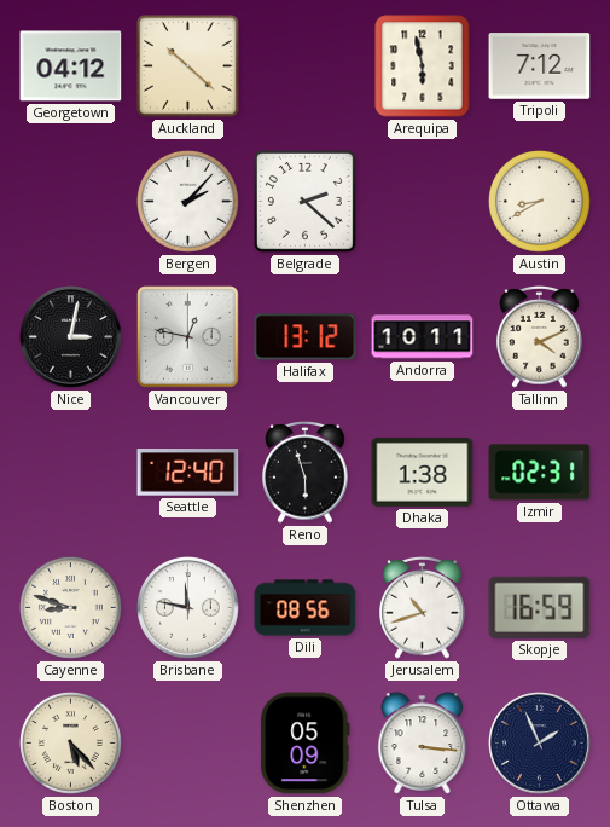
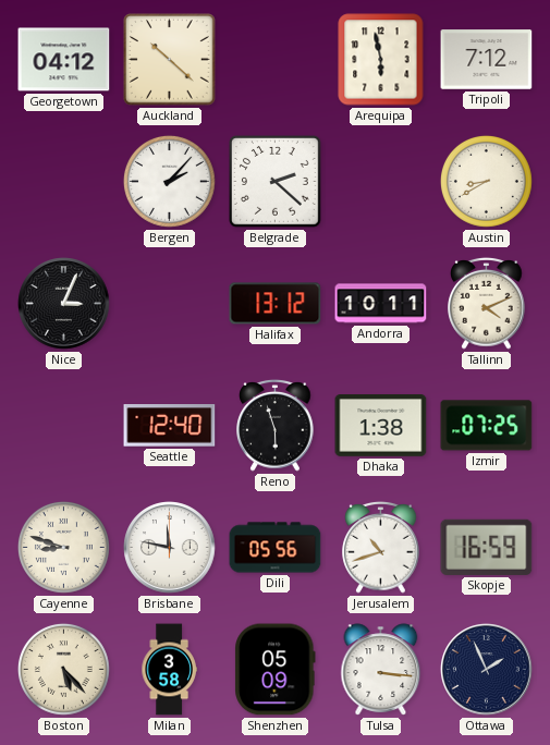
Nice: 3:02 -> 3:04 (64, 304)
Vancouver: 12:47 -> none (188, 337)
Izmir: 02:31 -> 07:25 (487, 426)
Dili: 08:56 -> 05:56 (276, 548)
Milan: none -> 3:58 (169, 670)
